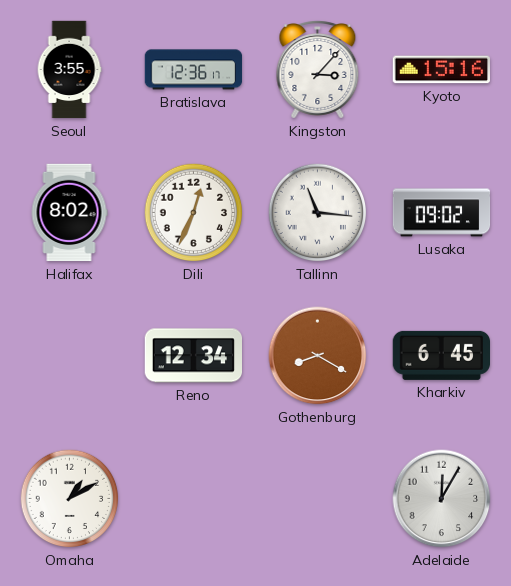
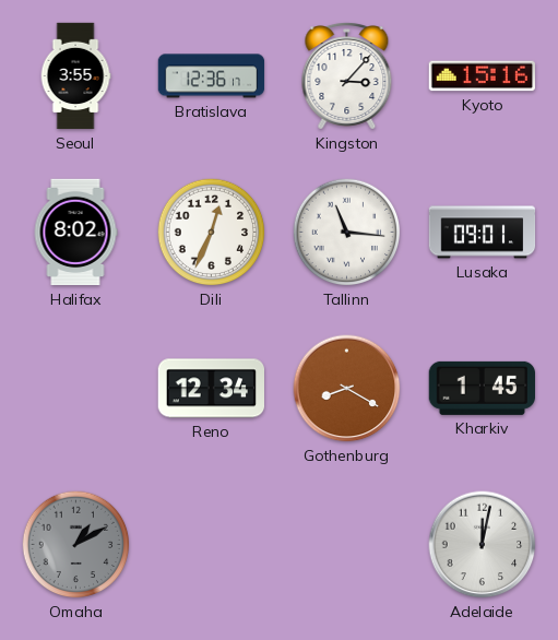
Lusaka: 09:02 -> 09:01 (483, 233)
Kharkiv: 6:45 -> 1:45 (482, 388)
Omaha dial: white -> grey (76, 545)
Adelaide: 12:05 -> 12:02 (483, 545)
